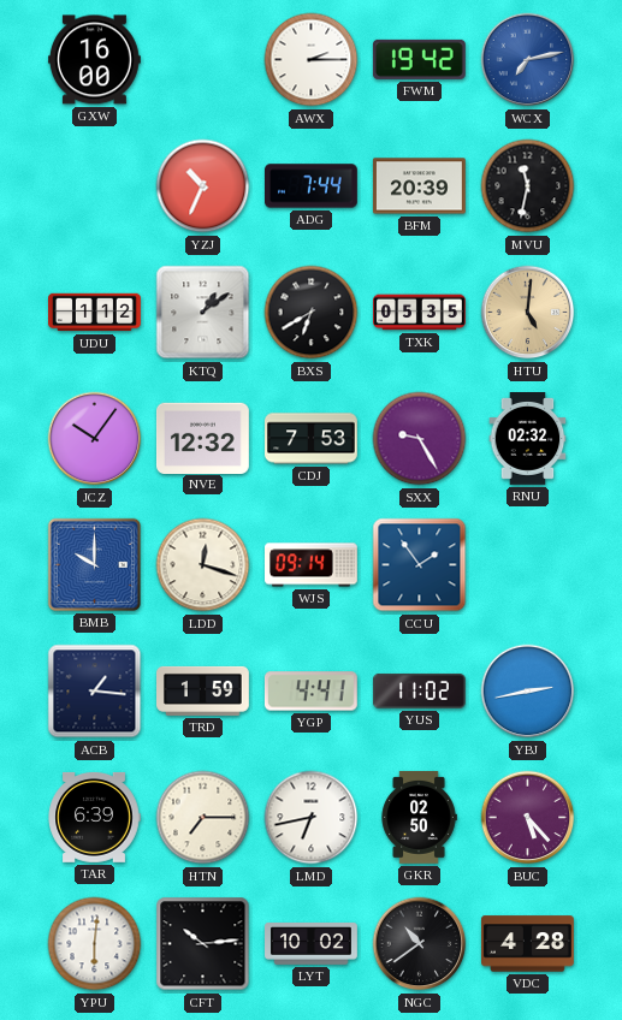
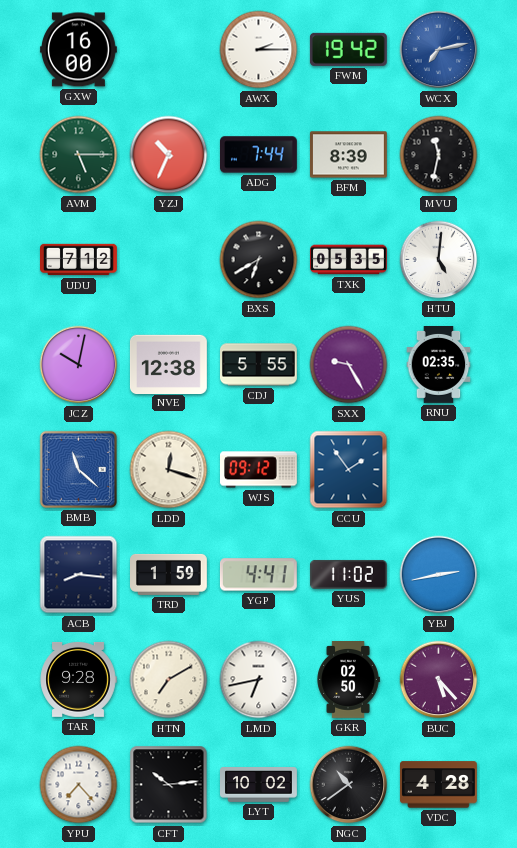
AVM: none -> 5:15 (79, 155)
BFM: 20:39 -> 8:39 (349, 155)
UDU: 1:12 -> 7:12 (79, 260)
KTQ: 1:09 -> none (203, 313)
HTU dial: champagne -> white (439, 260)
JCZ: 10:06 -> 10:02 (79, 365)
NVE: 12:32 -> 12:38 (168, 364)
CDJ: 7:53 -> 5:55 (259, 365)
RNU: 02:32 -> 02:35 (439, 365)
BMB: 10:00 -> 11:22 (78, 469)
WJS: 09:14 -> 09:12 (259, 470)
ACB: 1:16 -> 8:16 (79, 575)
TAR: 6:39 -> 9:28 (78, 679)
HTN: 7:15 -> 7:10 (169, 680)
YPU: 6:01 -> 7:23 (79, 785)
